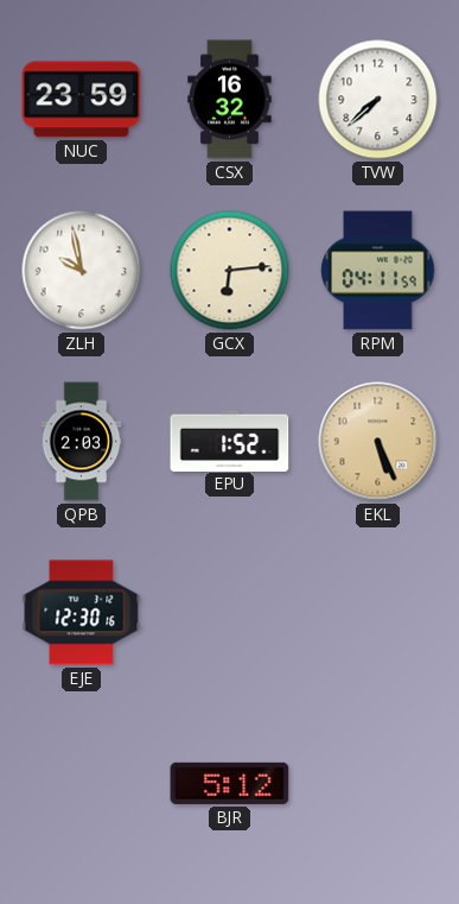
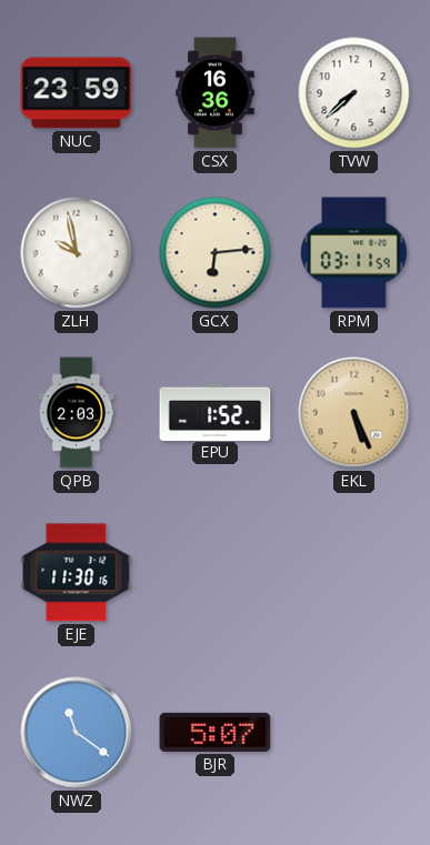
CSX: 16:32 -> 16:36 (216, 93)
RPM: 04:11 -> 03:11 (354, 253)
EJE: 12:30 -> 11:30 (77, 573)
NWZ: none -> 11:21 (77, 733)
BJR: 5:12 -> 5:07 (216, 732)
